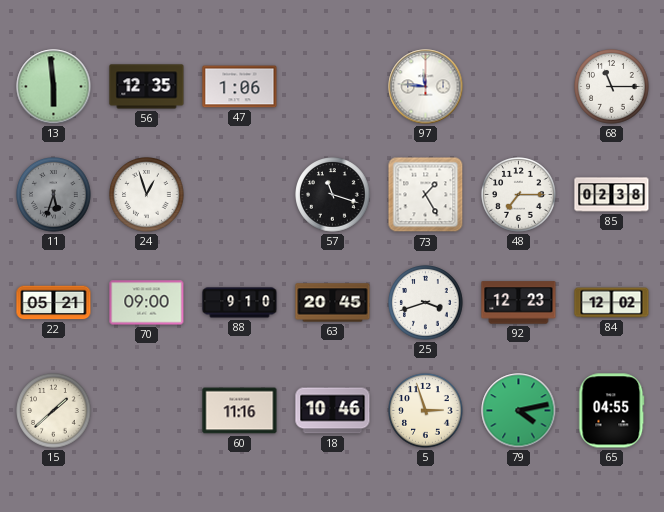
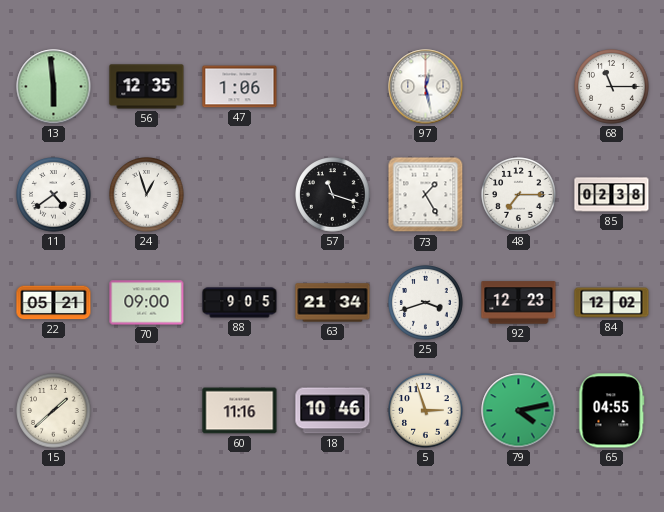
97: 11:46 -> 12:28 (426, 87)
11: 5:33 -> 4:39 (54, 195)
11 dial: grey -> white (54, 195)
88: 9:10 -> 9:05 (240, 303)
63: 20:45 -> 21:34 (333, 303)
